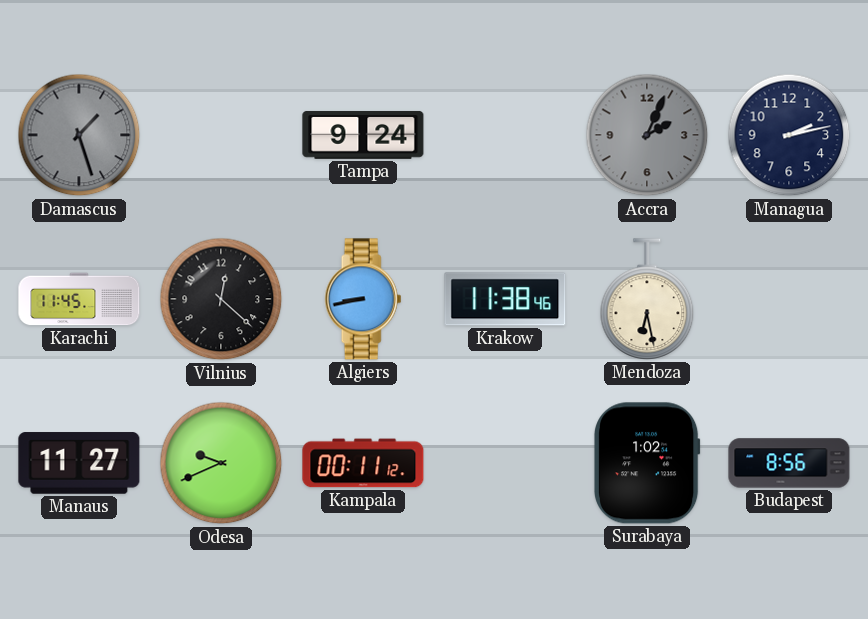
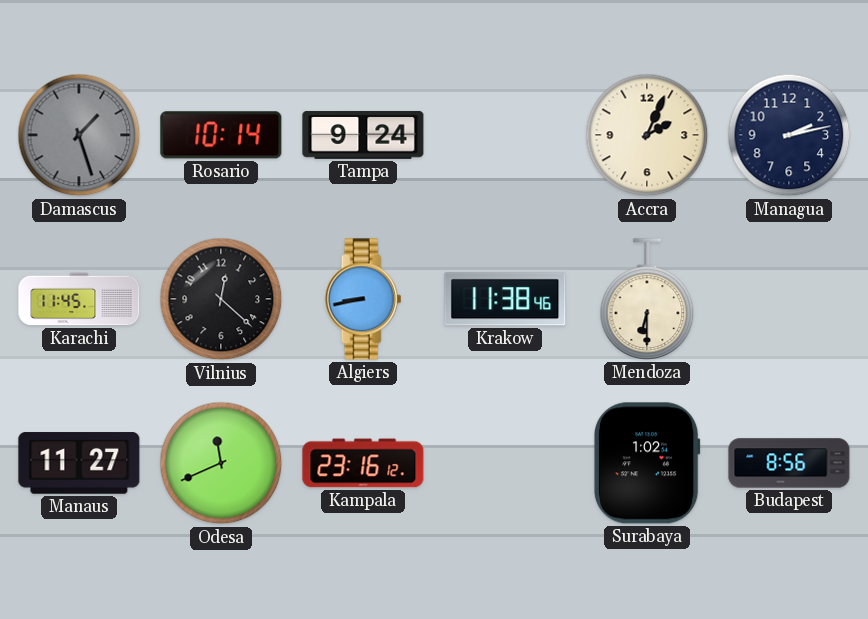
Rosario: none -> 10:14 (221, 135)
Accra dial: grey -> cream (647, 135)
Mendoza: 6:28 -> 6:30 (647, 299)
Odesa: 9:41 -> 11:41 (221, 463)
Kampala: 00:11 -> 23:16 (363, 463)
